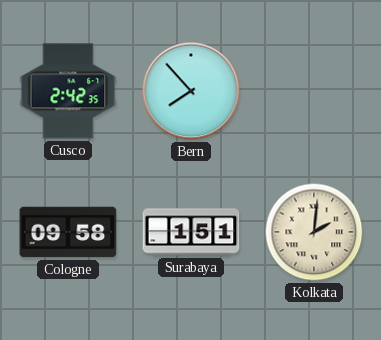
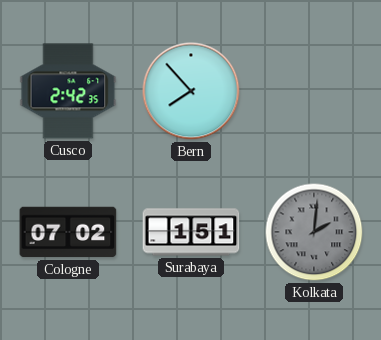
Cologne: 09:58 -> 07:02 (68, 232)
Kolkata dial: cream -> grey (314, 232)
